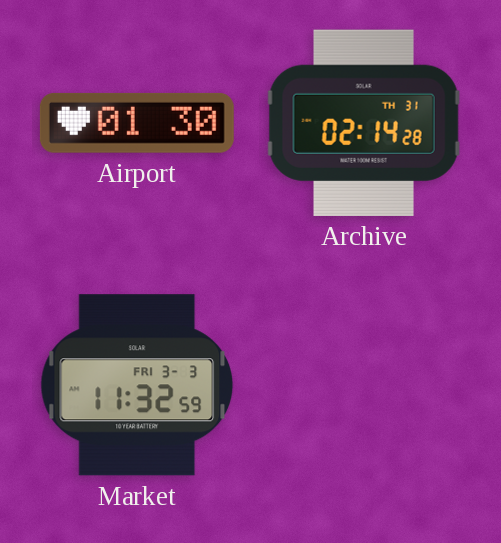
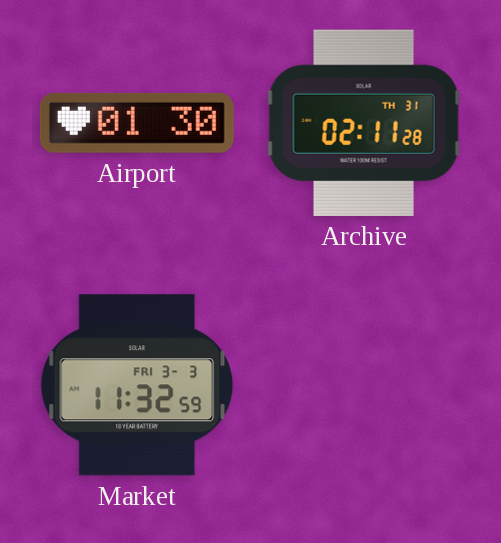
Archive: 02:14 -> 02:11 (364, 123)
